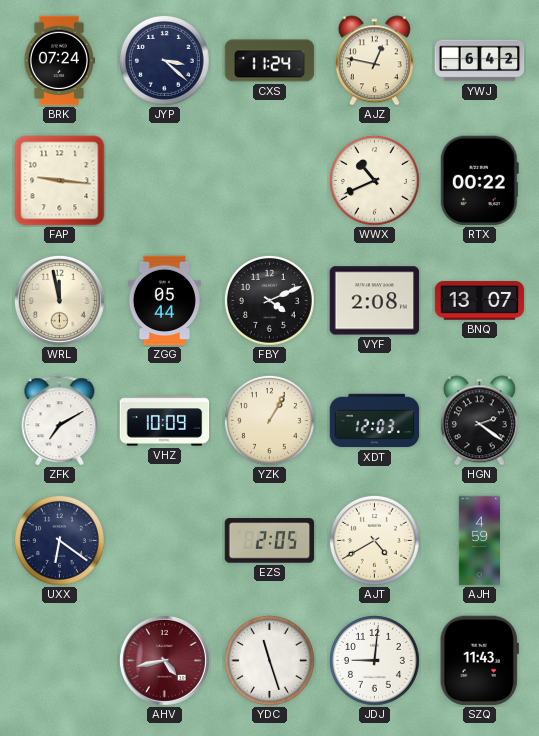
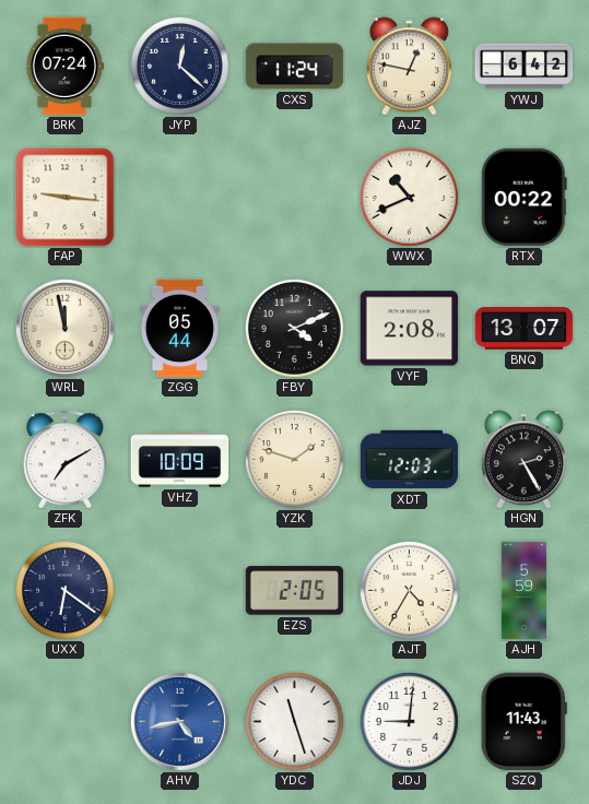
JYP: 3:22 -> 12:22 (179, 66)
YZK: 1:05 -> 1:48 (294, 459)
HGN: 2:21 -> 2:25 (523, 460)
AJT: 4:40 -> 4:35 (409, 590)
AJH: 4:59 -> 5:59 (523, 591)
AHV dial: burgundy -> blue (179, 721)
